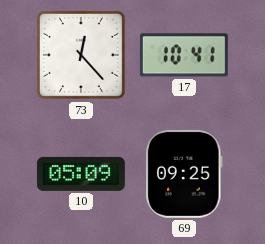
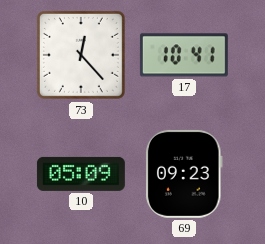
69: 09:25 -> 09:23 (185, 174)
